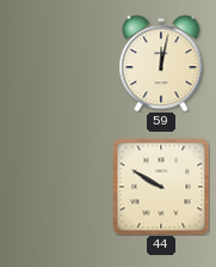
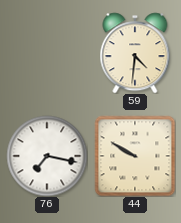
59: 12:02 -> 4:31 (135, 53)
76: none -> 7:17 (47, 156)
